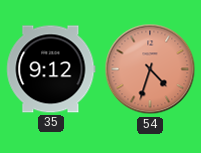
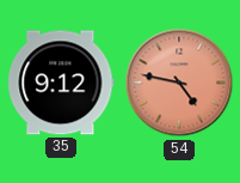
54: 4:33 -> 4:47 (179, 83)
